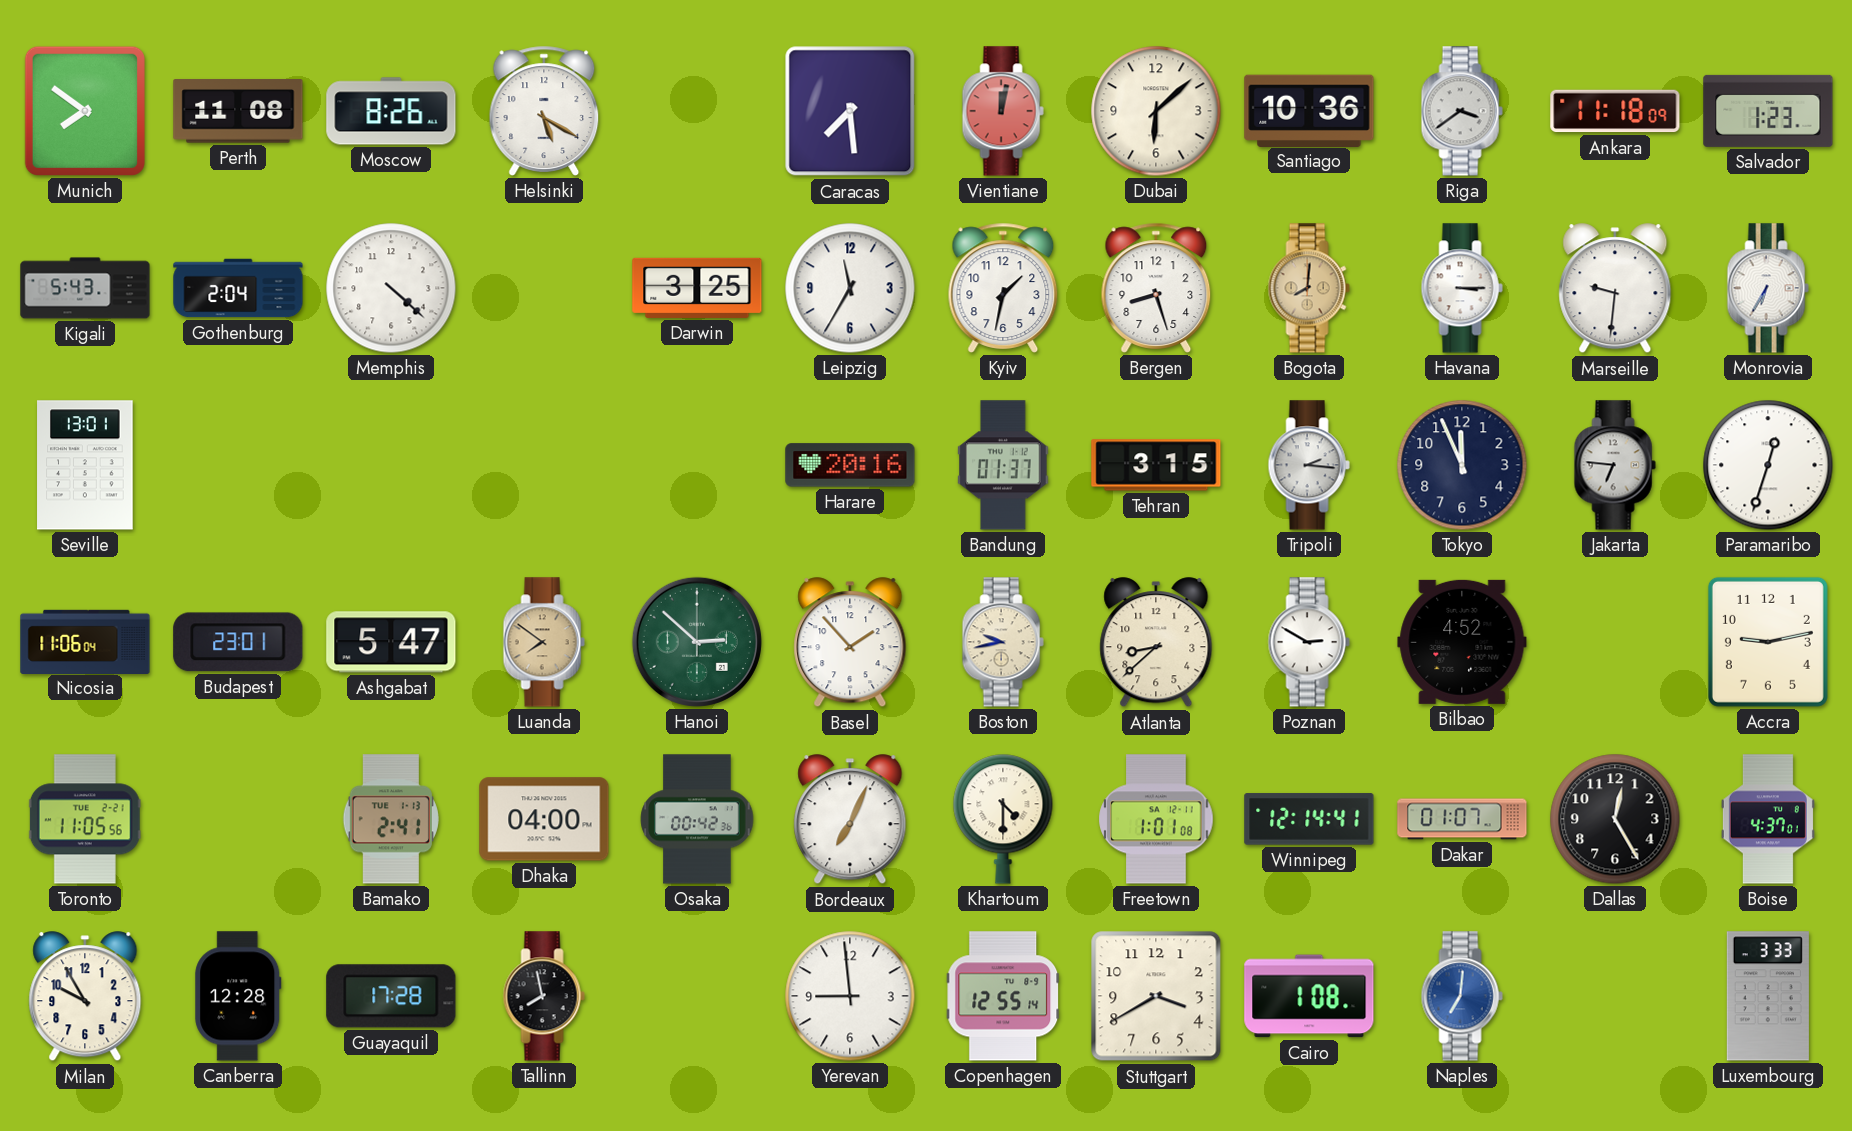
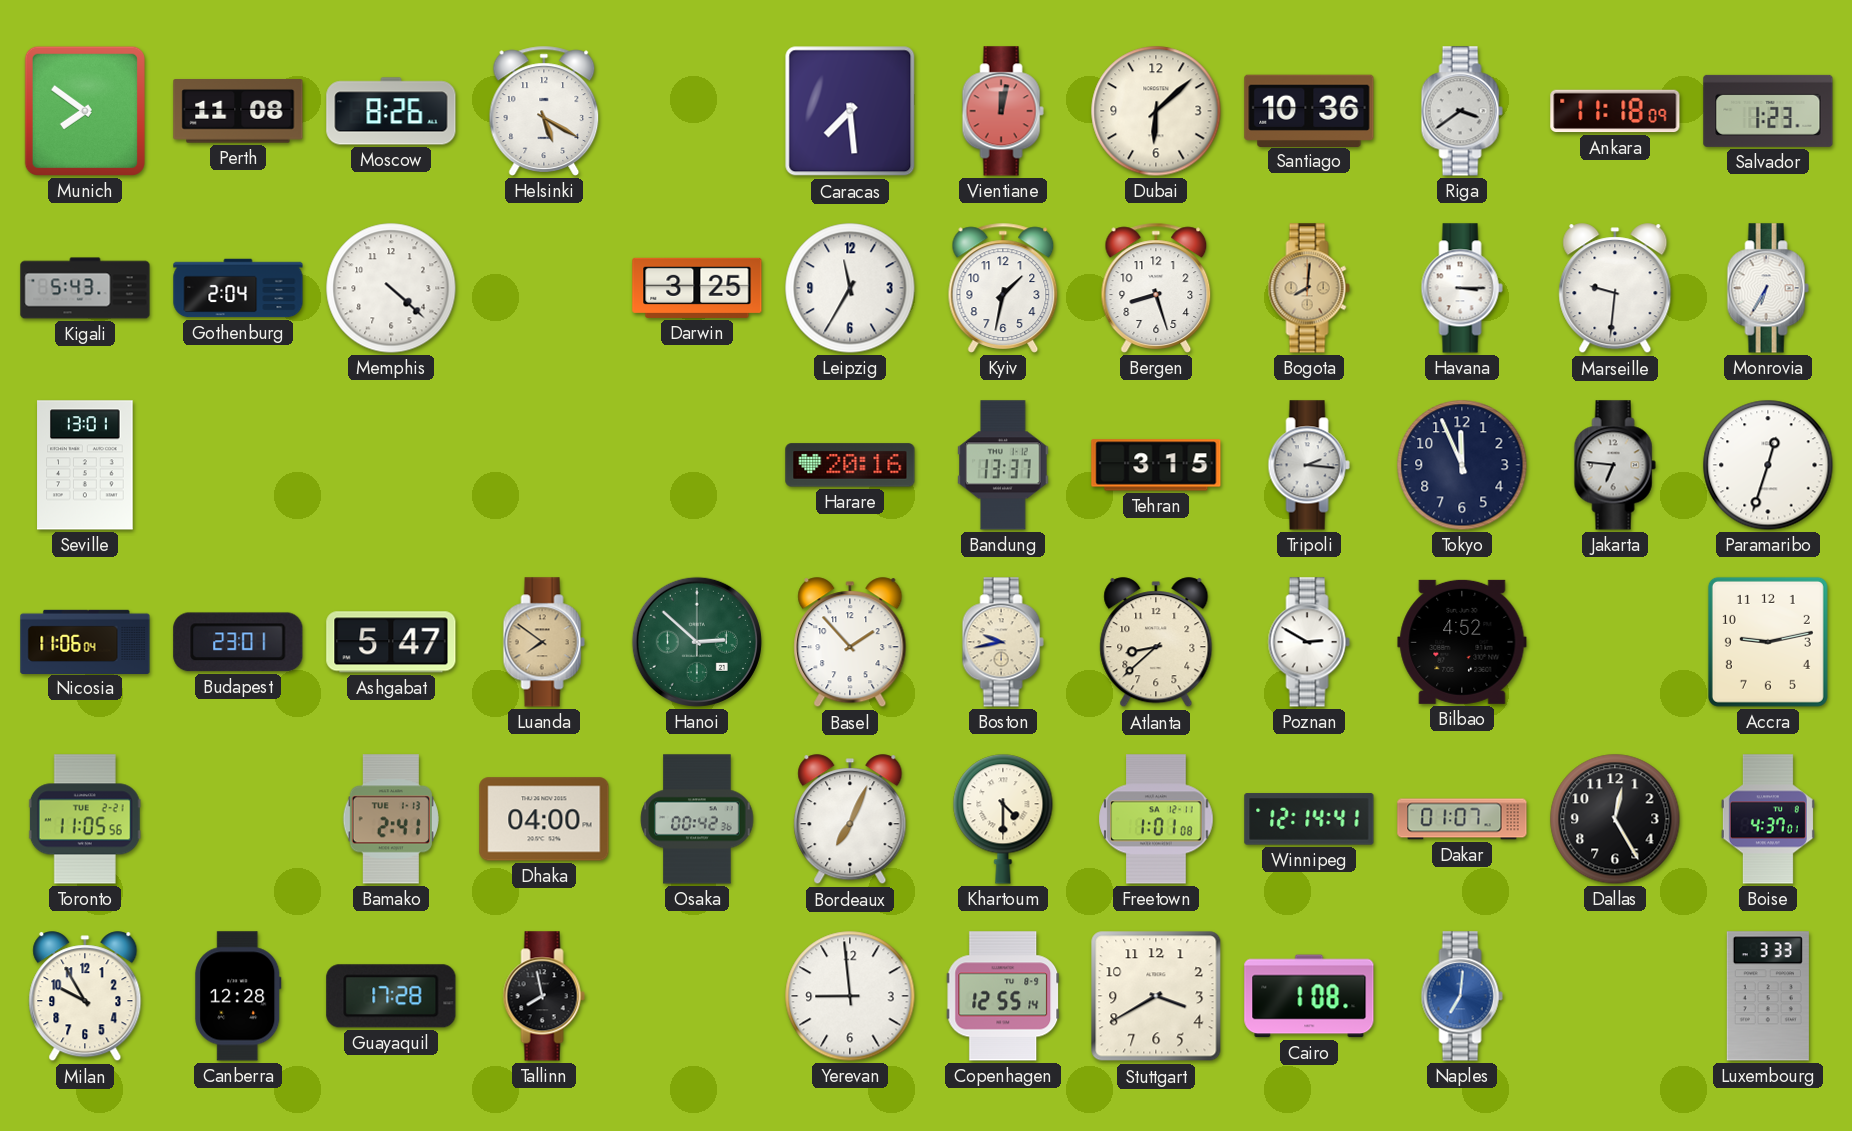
Bandung: 01:37 -> 13:37 (1003, 465)
